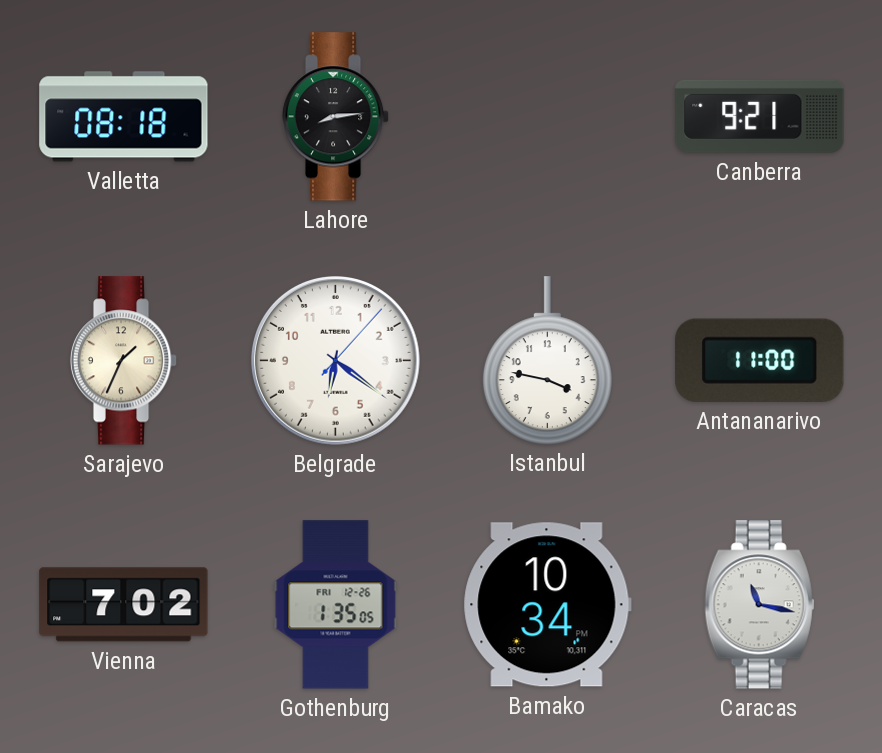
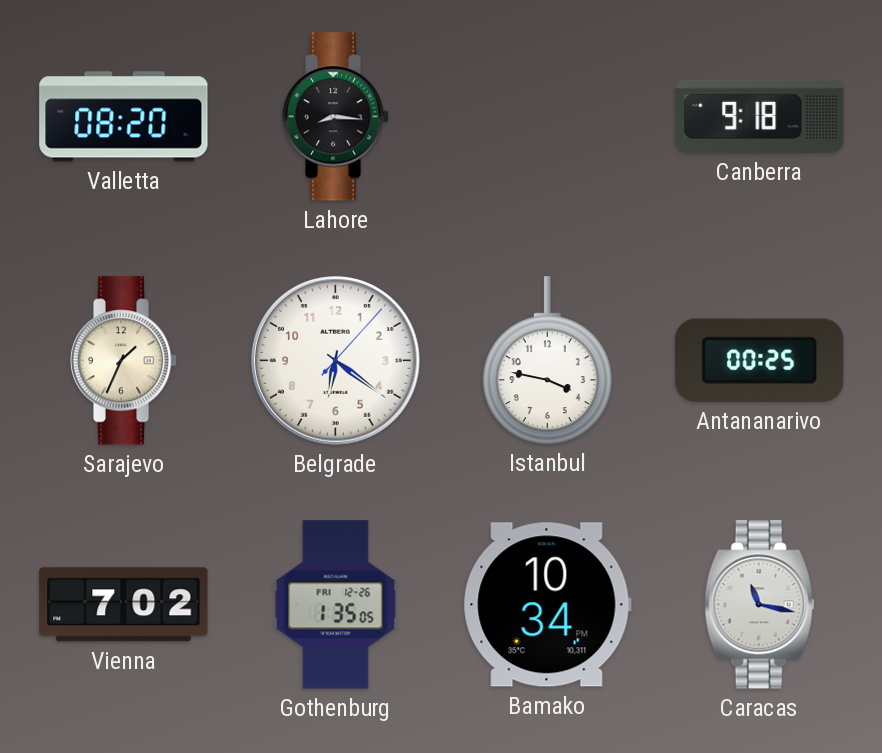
Valletta: 08:18 -> 08:20 (124, 117)
Lahore: 8:14 -> 8:16 (336, 117)
Canberra: 9:21 -> 9:18 (760, 116)
Antananarivo: 11:00 -> 00:25 (760, 360)
